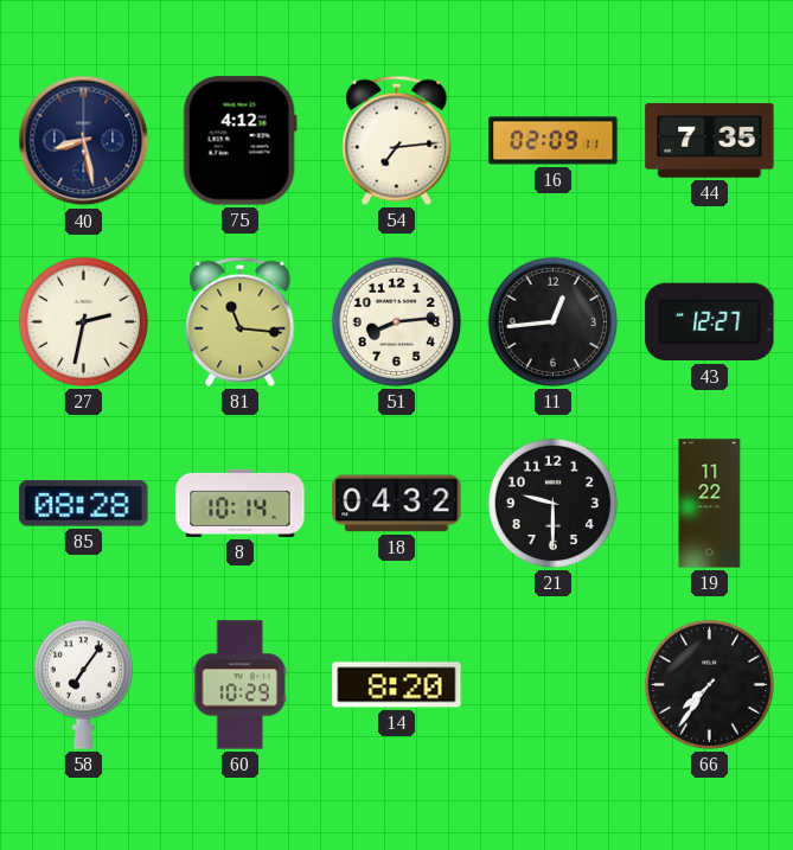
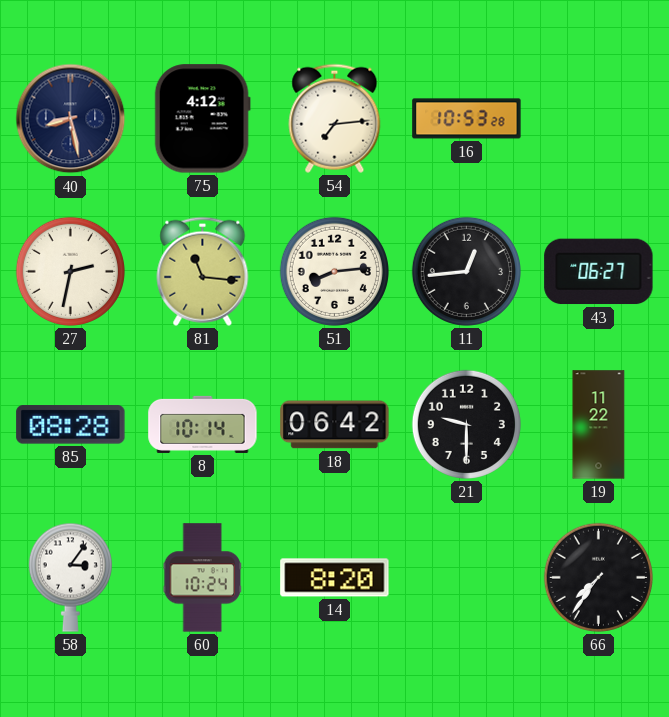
16: 02:09 -> 10:53 (467, 119)
44: 7:35 -> none (710, 141)
43: 12:27 -> 06:27 (599, 272)
18: 04:32 -> 06:42 (335, 425)
58: 7:06 -> 3:06 (70, 577)
60: 10:29 -> 10:24 (203, 578)
